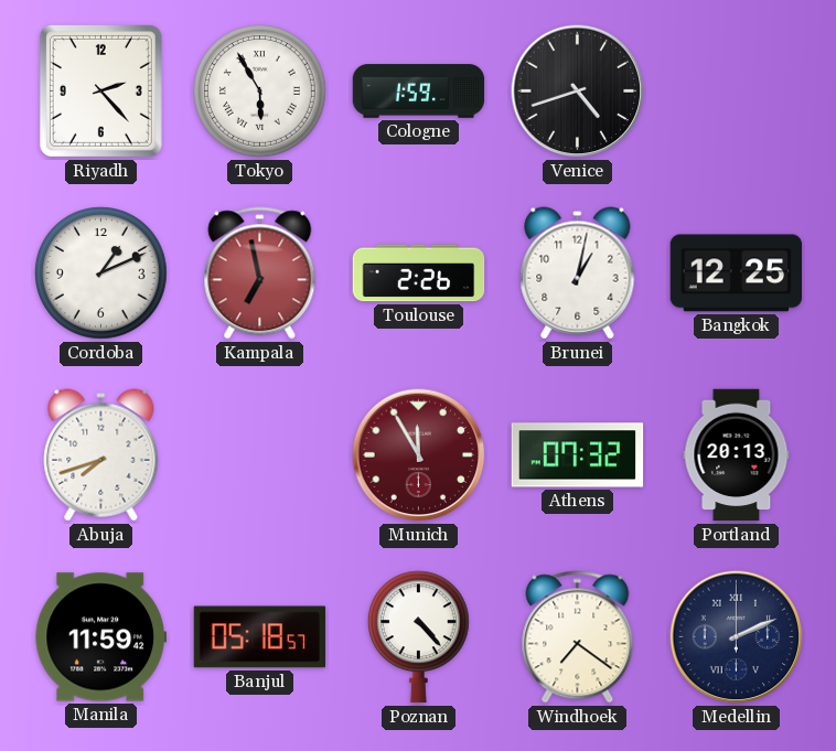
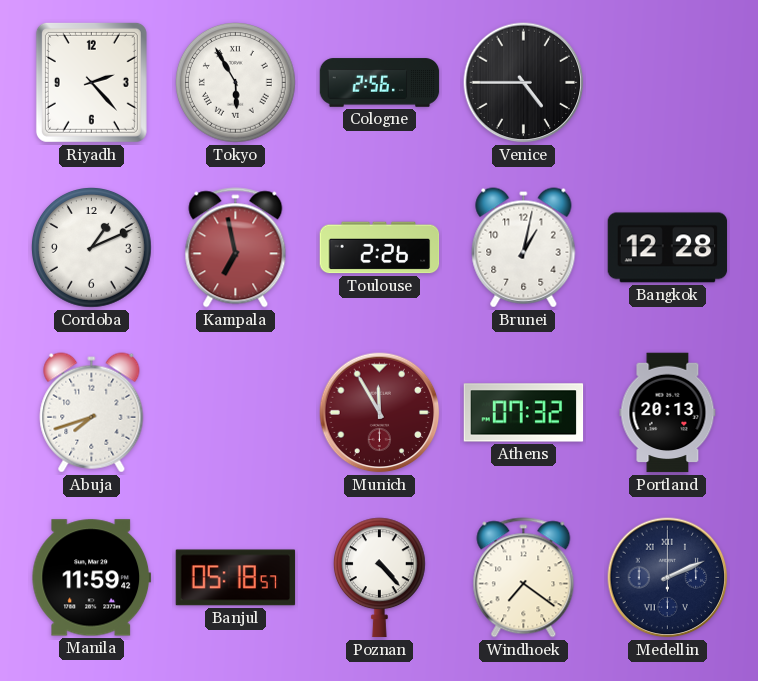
Cologne: 1:59 -> 2:56 (380, 83)
Venice: 4:42 -> 4:45 (524, 83)
Bangkok: 12:25 -> 12:28 (668, 248)
